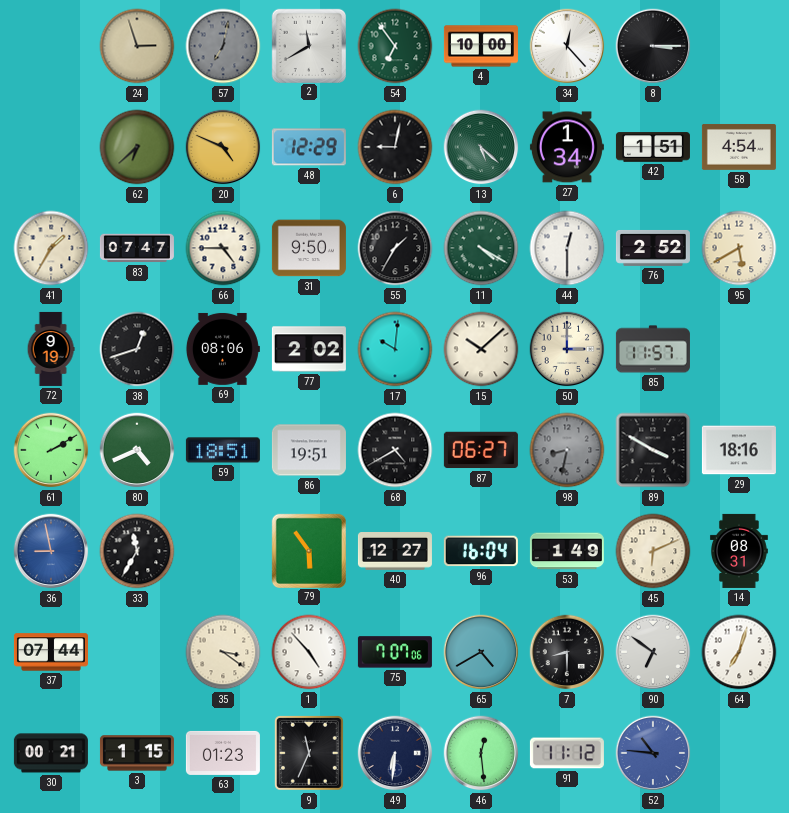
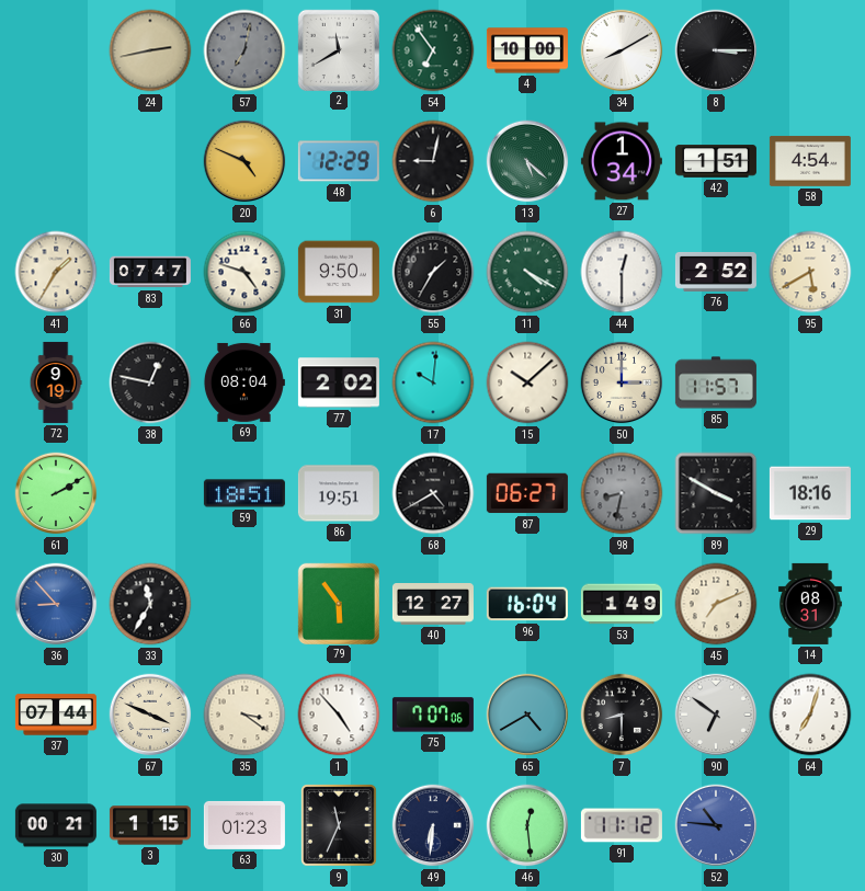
24: 2:57 -> 2:43 (150, 50)
34: 12:23 -> 8:10 (622, 50)
62: 6:38 -> none (137, 147)
66: 4:45 -> 4:48 (244, 272)
38: 12:42 -> 12:47 (150, 382)
69: 08:06 -> 08:04 (243, 382)
80: 4:41 -> none (137, 450)
36: 8:58 -> 8:53 (56, 604)
45: 6:11 -> 7:11 (716, 604)
67: none -> 3:49 (150, 715)
